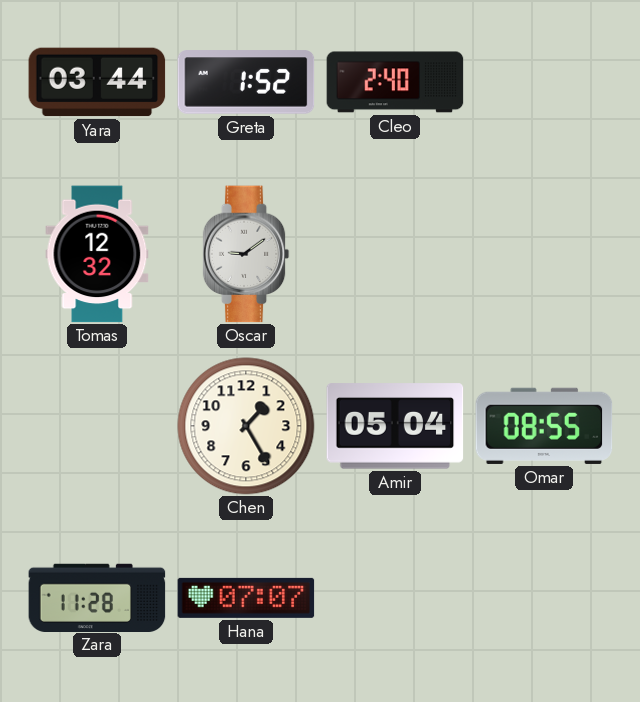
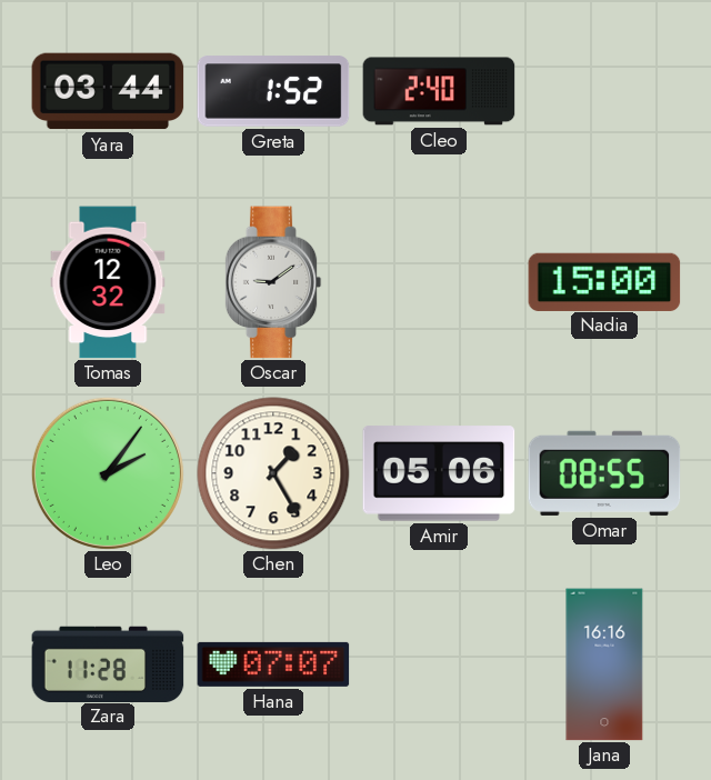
Nadia: none -> 15:00 (604, 281)
Leo: none -> 2:06 (108, 473)
Amir: 05:04 -> 05:06 (439, 473)
Jana: none -> 16:16 (604, 664)
